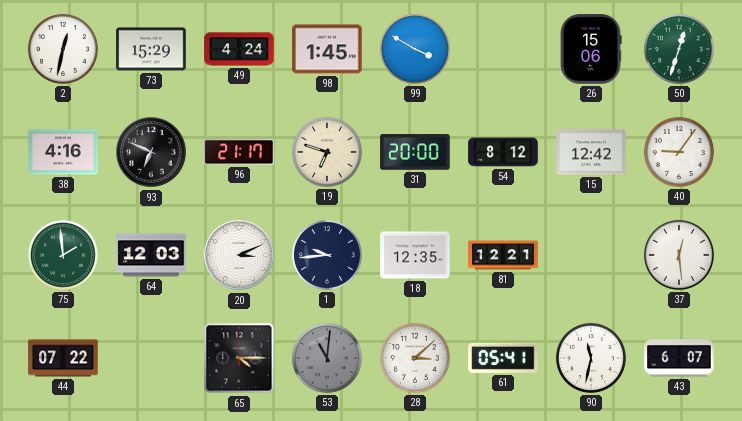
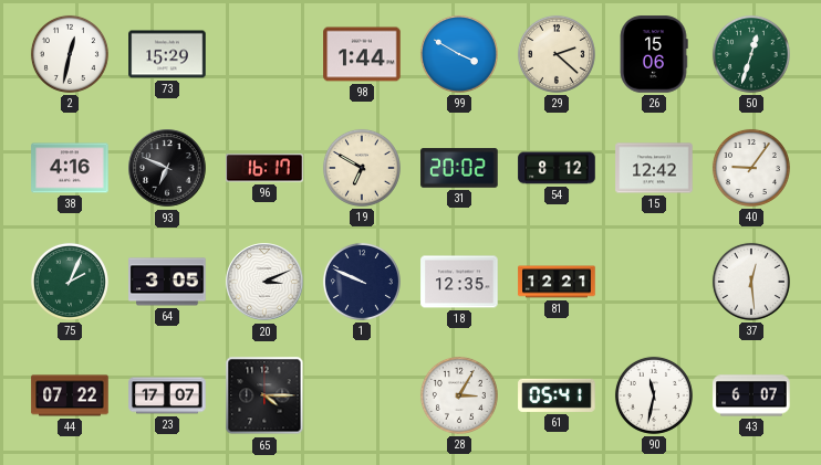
49: 4:24 -> none (239, 49)
98: 1:45 -> 1:44 (362, 54)
29: none -> 2:22 (557, 54)
96: 21:17 -> 16:17 (264, 168)
19: 6:48 -> 6:50 (362, 168)
31: 20:00 -> 20:02 (459, 168)
75: 1:59 -> 2:04 (70, 282)
64: 12:03 -> 3:05 (167, 282)
1: 9:44 -> 9:49 (362, 282)
23: none -> 17:07 (167, 395)
53: 11:01 -> none (327, 358)
28: 3:08 -> 3:05 (459, 395)
